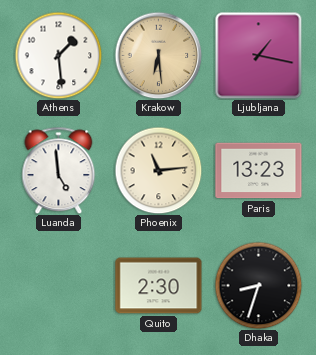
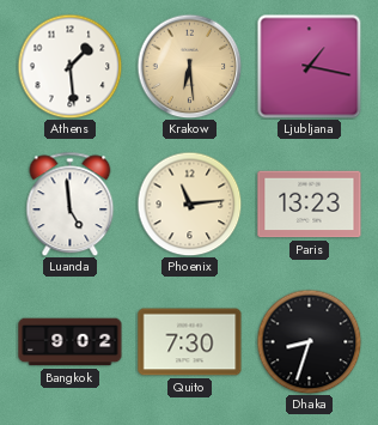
Bangkok: none -> 9:02 (71, 342)
Quito: 2:30 -> 7:30 (190, 342)
